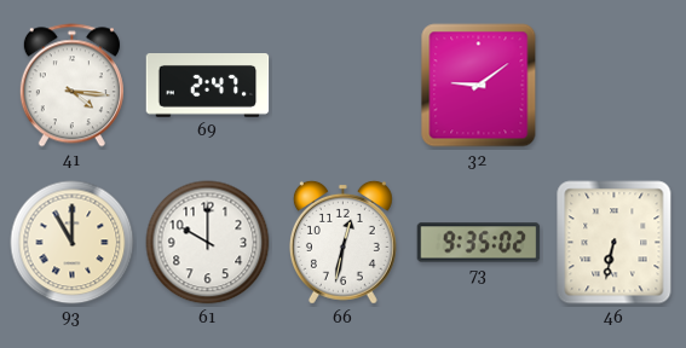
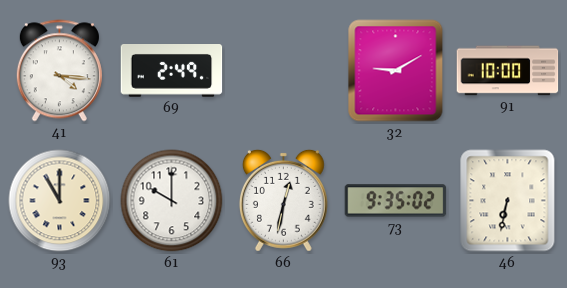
69: 2:47 -> 2:49 (172, 71)
32: 9:09 -> 9:10 (396, 71)
91: none -> 10:00 (508, 71)
